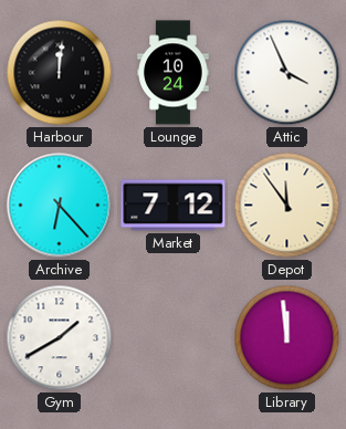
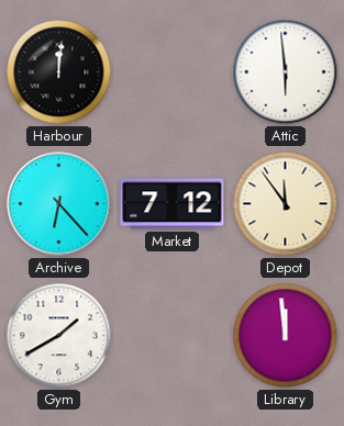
Lounge: 10:24 -> none (174, 73)
Attic: 3:56 -> 5:59 (286, 72)
